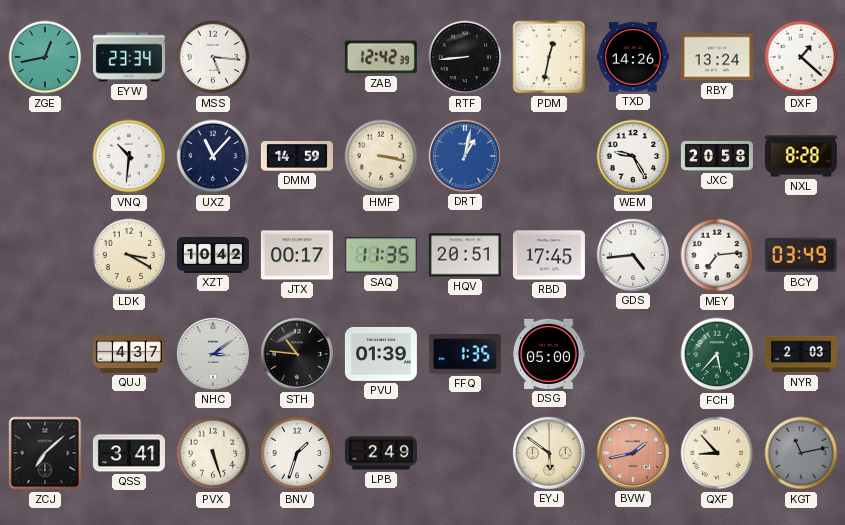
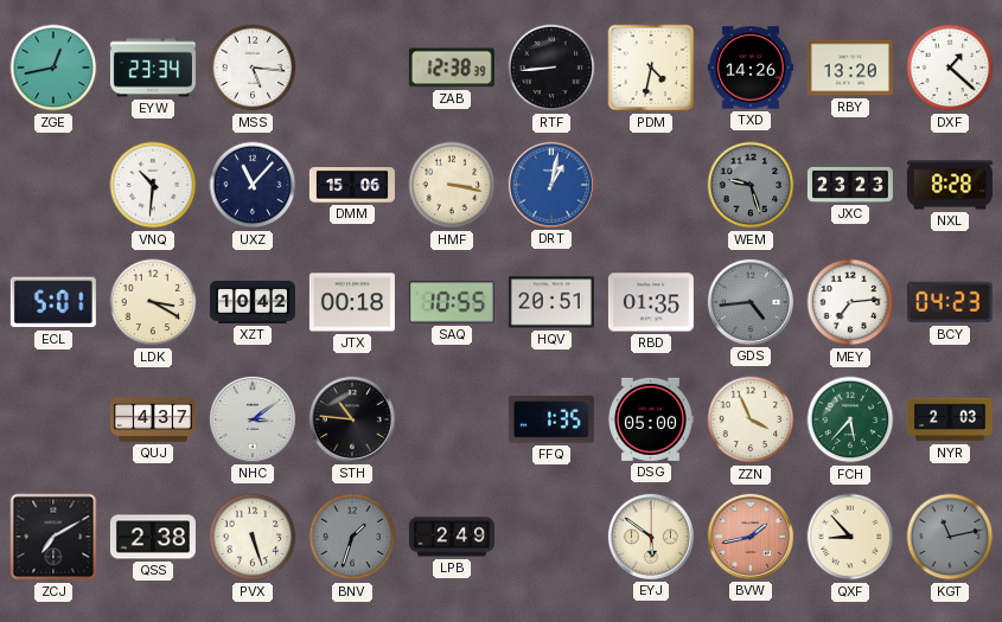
ZAB: 12:42 -> 12:38 (452, 68)
PDM: 12:32 -> 4:32 (651, 68)
RBY: 13:24 -> 13:20 (850, 68)
DMM: 14:59 -> 15:06 (352, 186)
WEM: 9:25 -> 9:27 (751, 185)
WEM dial: white -> grey (751, 185)
JXC: 20:58 -> 23:23 (850, 185)
ECL: none -> 5:01 (53, 302)
JTX: 00:17 -> 00:18 (352, 302)
SAQ: 11:35 -> 10:55 (452, 302)
RBD: 17:45 -> 01:35 (651, 302)
GDS dial: white -> grey (751, 302)
BCY: 03:49 -> 04:23 (950, 302)
PVU: 01:39 -> none (381, 354)
ZZN: none -> 3:56 (751, 419)
ZCJ: 7:08 -> 7:10 (53, 537)
QSS: 3:41 -> 2:38 (153, 537)
BNV dial: white -> grey (352, 537)
